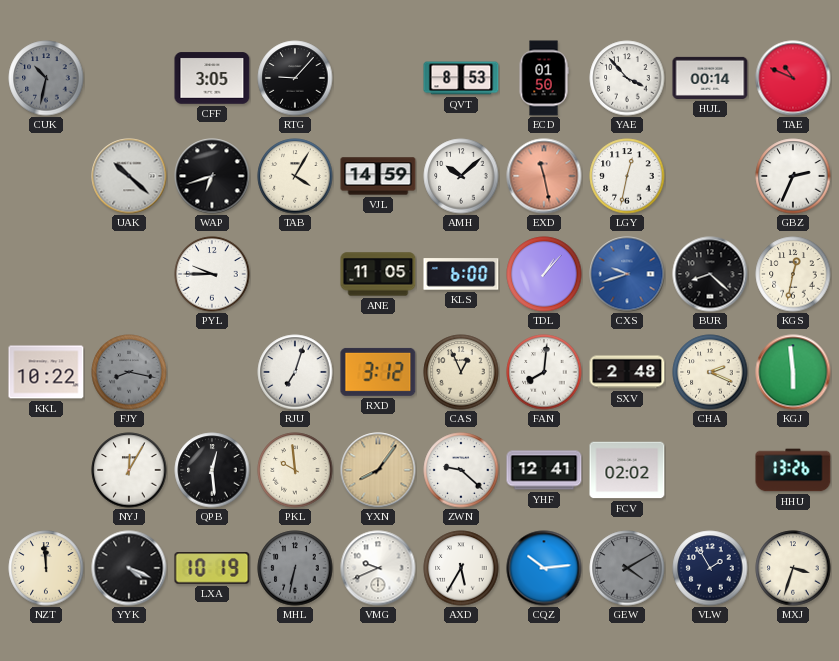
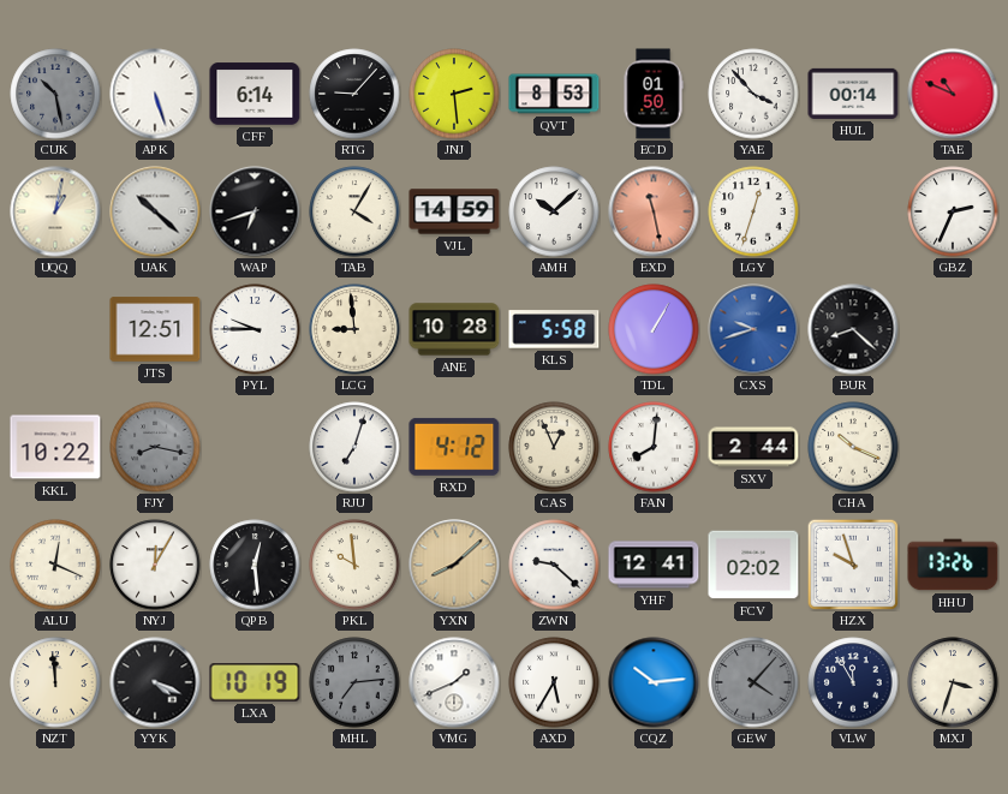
CUK: 10:32 -> 10:28 (55, 94)
APK: none -> 5:27 (155, 94)
CFF: 3:05 -> 6:14 (255, 94)
JNJ: none -> 2:29 (454, 94)
UQQ: none -> 1:02 (55, 211)
LGY: 12:32 -> 12:33 (753, 211)
JTS: none -> 12:51 (155, 329)
LCG: none -> 8:59 (354, 329)
ANE: 11:05 -> 10:28 (454, 329)
KLS: 6:00 -> 5:58 (554, 329)
TDL: 1:07 -> 1:05 (654, 329)
KGS: 12:32 -> none (793, 274)
RXD: 3:12 -> 4:12 (454, 447)
SXV: 2:48 -> 2:44 (753, 447)
CHA: 2:19 -> 10:19 (853, 447)
KGJ: 5:59 -> none (793, 372)
ALU: none -> 12:19 (55, 565)
YXN: 8:06 -> 8:08 (454, 565)
HZX: none -> 9:57 (853, 565)
MHL: 6:32 -> 7:14 (354, 682)
VMG: 9:41 -> 1:41 (454, 682)
GEW: 4:10 -> 4:07 (753, 682)
VLW: 1:55 -> 11:55 (853, 682)
